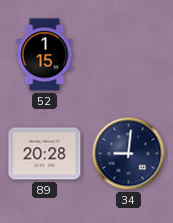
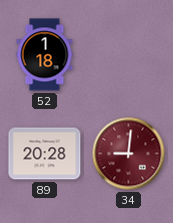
52: 1:15 -> 1:18 (45, 55)
34 dial: navy -> burgundy (129, 154)
